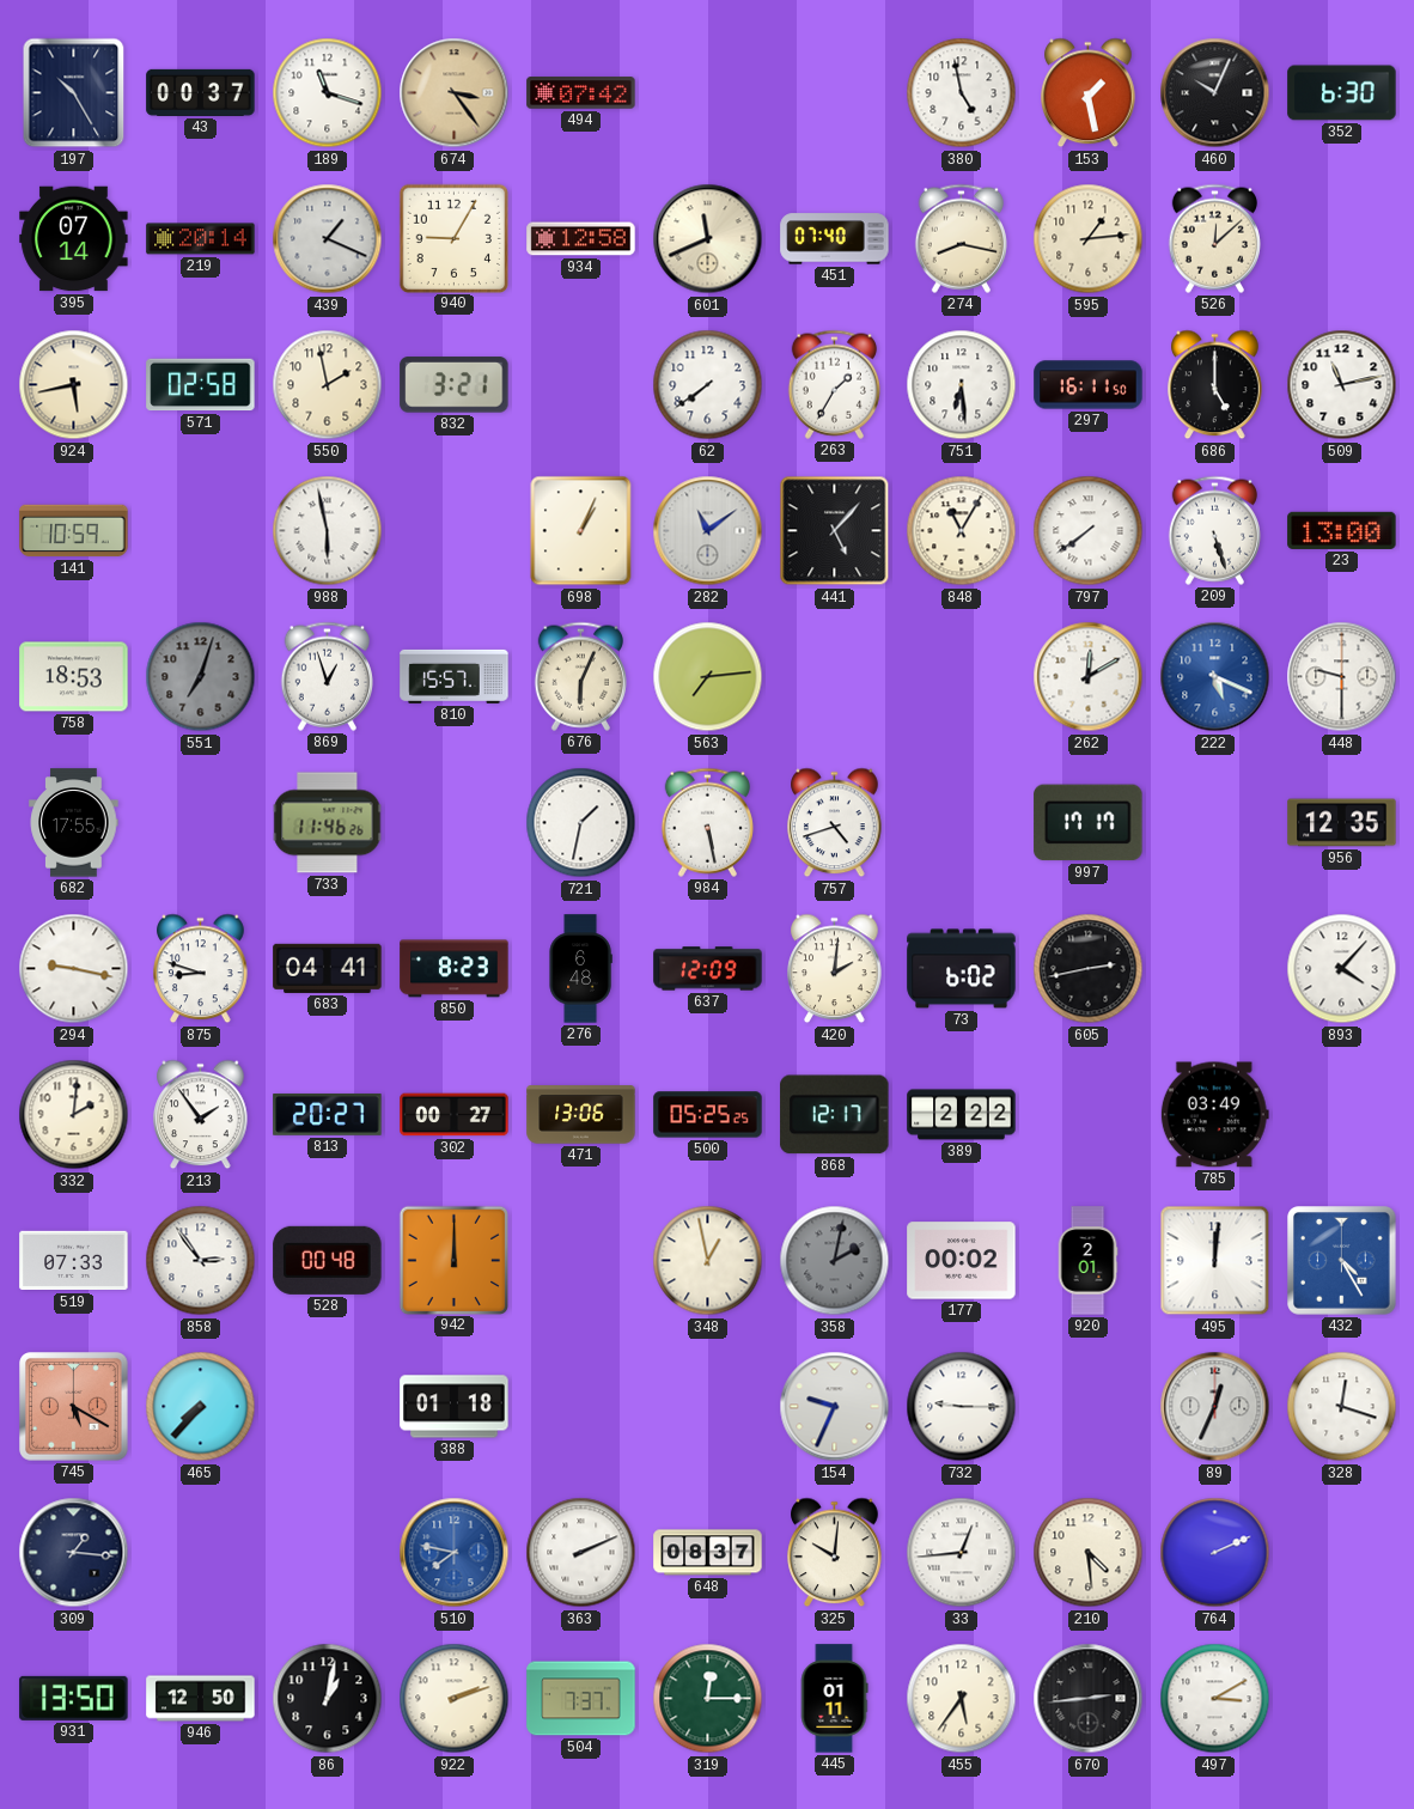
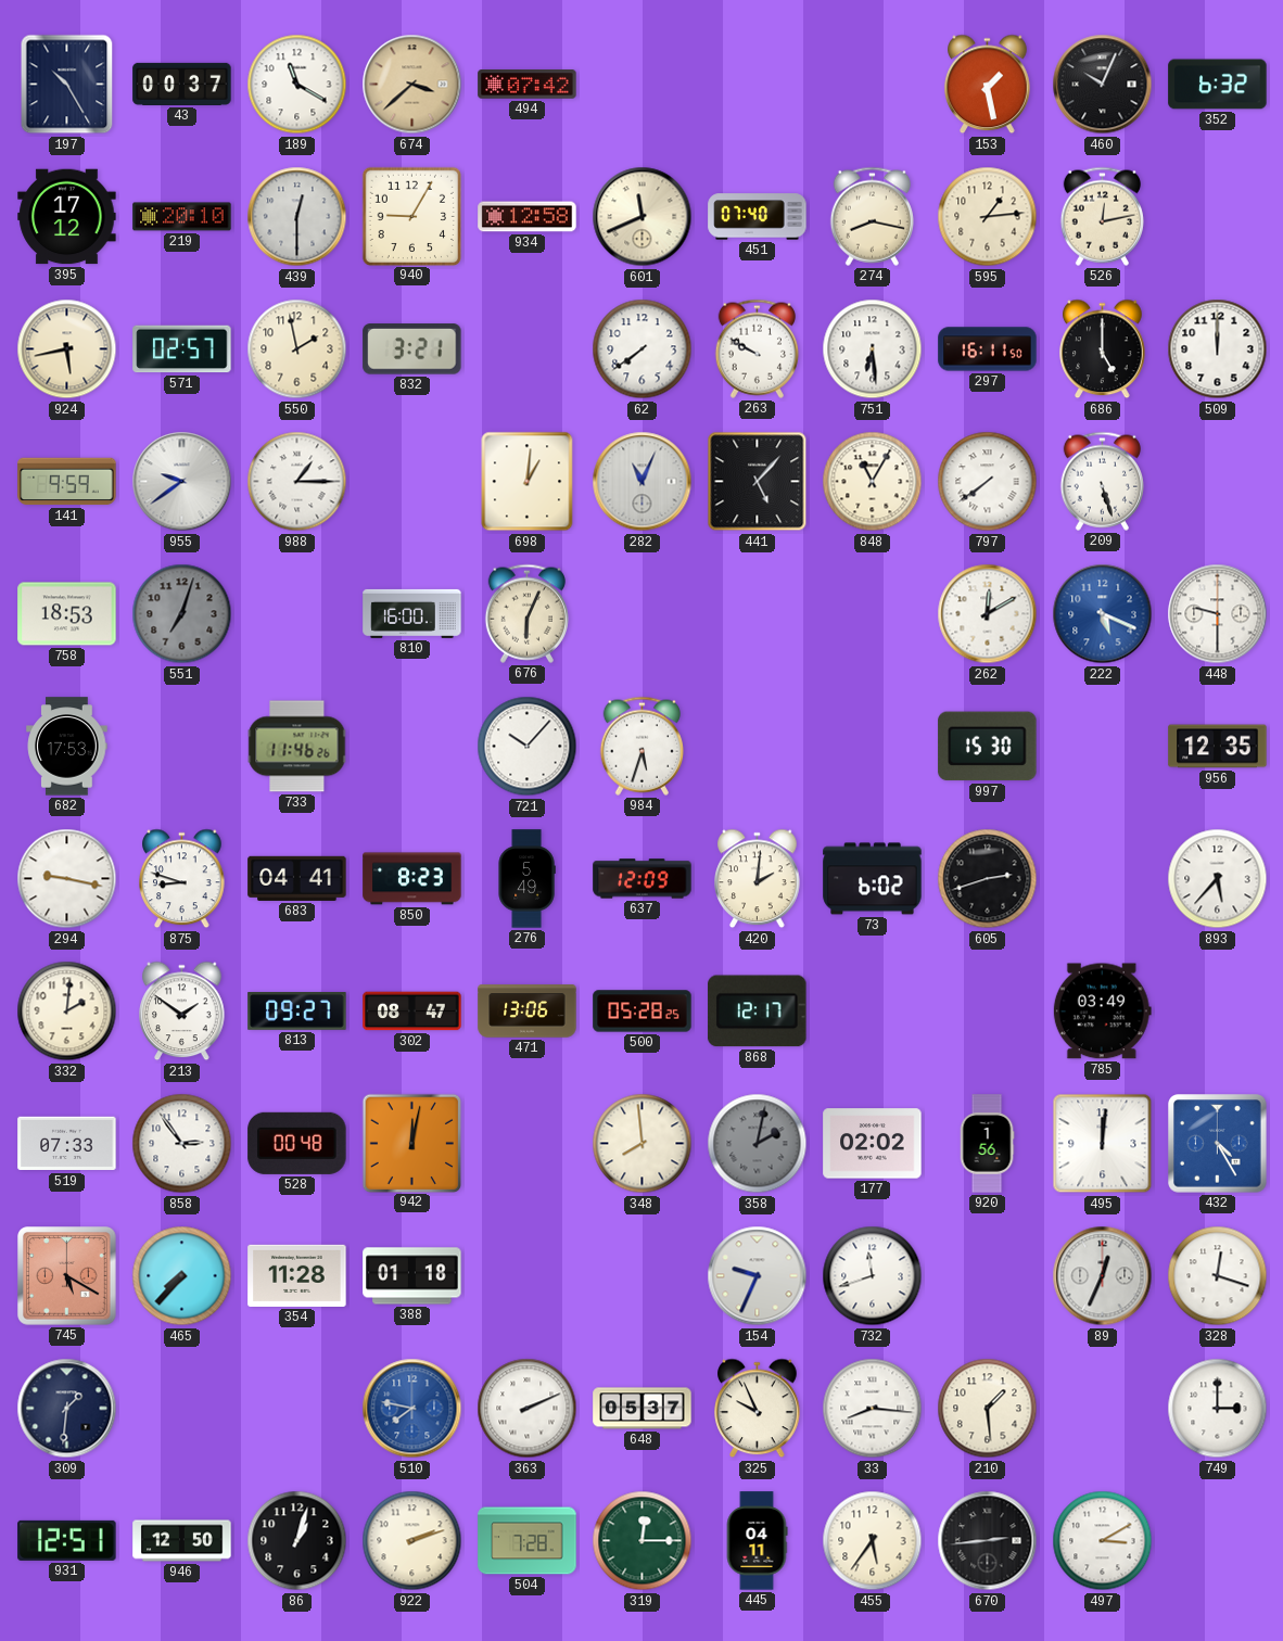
189: 11:18 -> 11:20 (297, 85)
674: 3:24 -> 3:38 (412, 85)
380: 4:58 -> none (962, 93)
352: 6:30 -> 6:32 (1218, 85)
395: 07:14 -> 17:12 (67, 217)
219: 20:14 -> 20:10 (182, 217)
439: 1:19 -> 12:30 (297, 217)
526: 12:08 -> 12:13 (1102, 216)
571: 02:58 -> 02:57 (182, 349)
263: 1:35 -> 9:50 (757, 348)
509: 11:13 -> 12:00 (1218, 349)
141: 10:59 -> 9:59 (67, 482)
955: none -> 9:39 (182, 482)
988: 5:58 -> 1:15 (297, 482)
698: 1:04 -> 1:01 (528, 482)
282: 11:09 -> 11:04 (643, 482)
23: 13:00 -> none (1342, 530)
869: 12:57 -> none (327, 676)
810: 15:57 -> 16:00 (412, 613)
563: 7:14 -> none (708, 677)
682: 17:55 -> 17:53 (67, 747)
721: 1:32 -> 10:07 (528, 747)
984: 5:28 -> 5:33 (641, 746)
757: 4:42 -> none (835, 823)
997: 17:17 -> 15:30 (988, 747)
276: 6:48 -> 5:49 (526, 879)
605: 2:43 -> 2:42 (988, 879)
893: 4:07 -> 5:37 (1218, 879)
213: 1:54 -> 1:51 (182, 1012)
813: 20:27 -> 09:27 (297, 1010)
302: 00:27 -> 08:47 (412, 1012)
500: 05:25 -> 05:28 (643, 1012)
389: 2:22 -> none (962, 1115)
942: 12:00 -> 12:02 (411, 1143)
348: 12:58 -> 7:59 (643, 1144)
177: 00:02 -> 02:02 (873, 1144)
920: 2:01 -> 1:56 (987, 1144)
354: none -> 11:28 (297, 1275)
732: 9:15 -> 11:42 (873, 1276)
309: 1:16 -> 1:31 (67, 1409)
648: 08:37 -> 05:37 (643, 1409)
325: 10:01 -> 9:56 (758, 1409)
33: 12:44 -> 8:16 (873, 1409)
210: 4:29 -> 1:29 (988, 1409)
764: 2:11 -> none (1215, 1553)
749: none -> 3:00 (1218, 1409)
931: 13:50 -> 12:51 (67, 1540)
86: 1:02 -> 1:03 (297, 1541)
504: 7:37 -> 7:28 (528, 1541)
445: 01:11 -> 04:11 (757, 1541)
